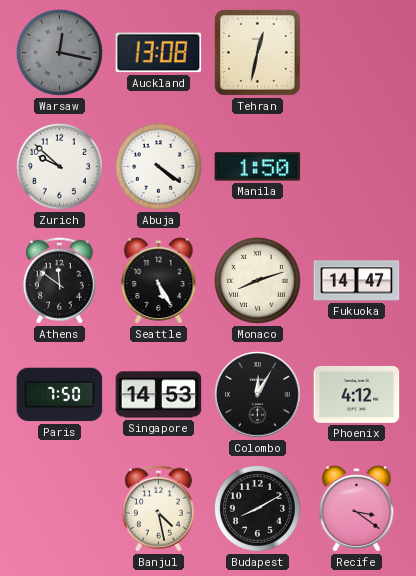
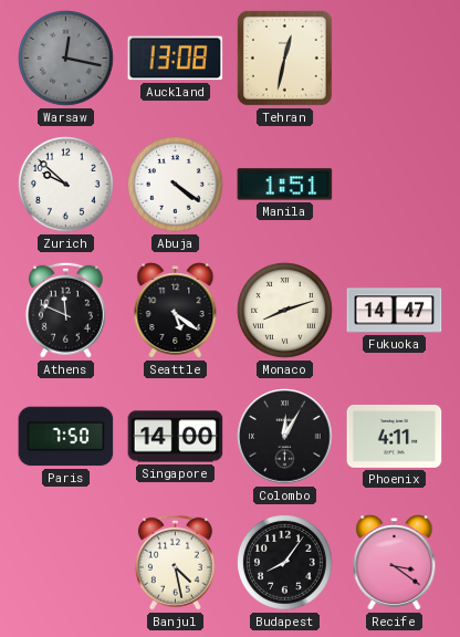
Manila: 1:50 -> 1:51 (285, 185)
Athens: 11:51 -> 11:49 (65, 310)
Seattle: 5:25 -> 5:21 (176, 311)
Singapore: 14:53 -> 14:00 (176, 437)
Phoenix: 4:12 -> 4:11 (395, 436)
Budapest: 8:10 -> 8:06 (285, 563)
